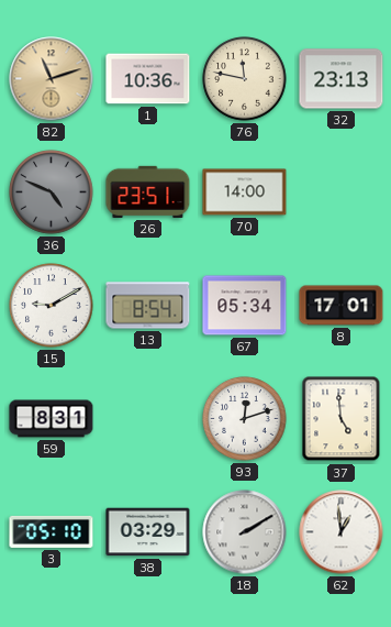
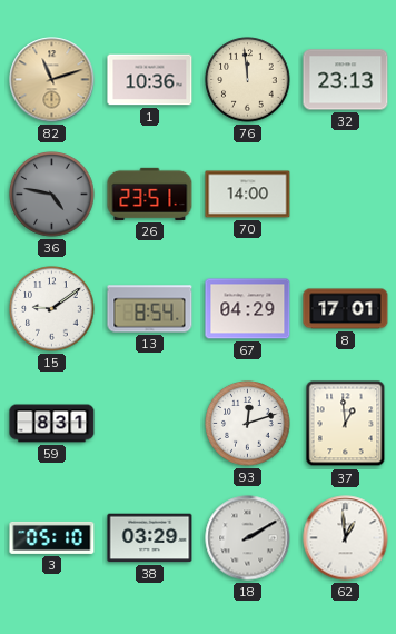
76: 11:47 -> 11:59 (248, 80)
36: 4:49 -> 4:47 (52, 195)
15: 9:10 -> 9:09 (52, 309)
67: 05:34 -> 04:29 (248, 309)
37: 4:59 -> 12:59 (346, 424)
